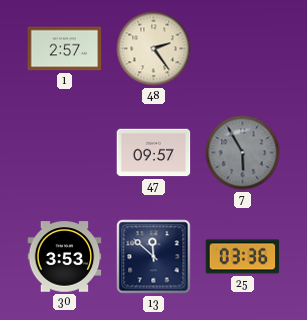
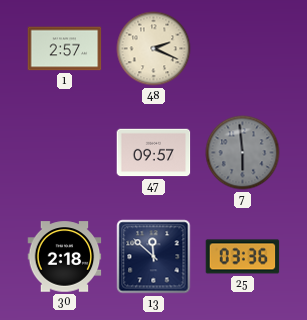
48: 2:24 -> 2:19 (154, 49)
7: 5:55 -> 5:59 (243, 153)
30: 3:53 -> 2:18 (65, 257)
